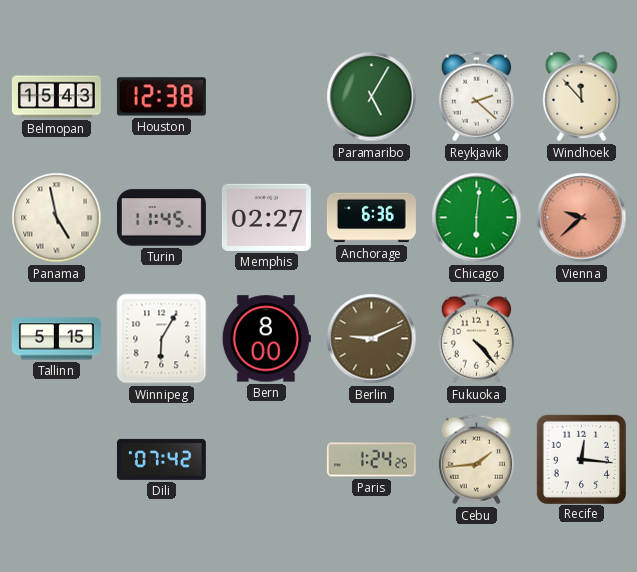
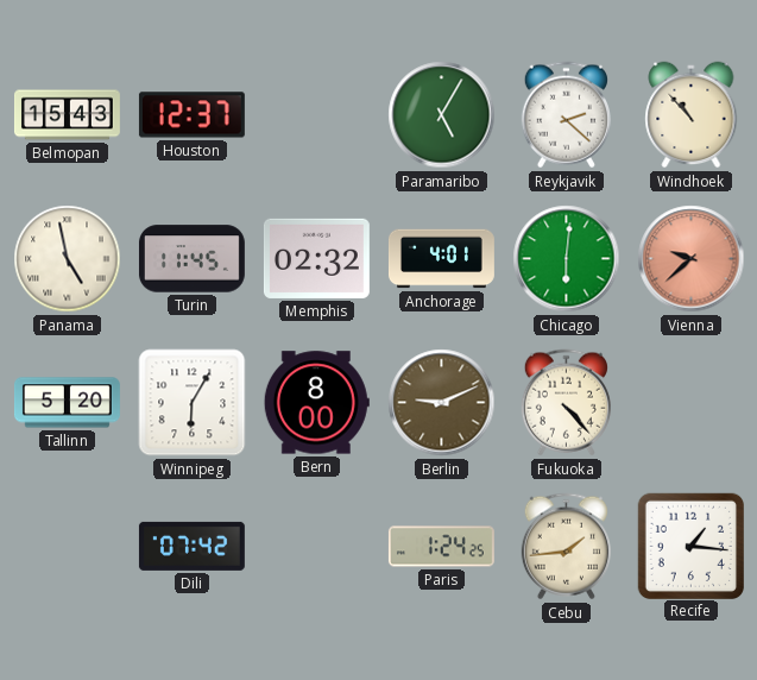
Houston: 12:38 -> 12:37 (191, 115)
Windhoek: 11:53 -> 10:53 (692, 115)
Memphis: 02:27 -> 02:32 (316, 258)
Anchorage: 6:36 -> 4:01 (441, 259)
Tallinn: 5:15 -> 5:20 (67, 403)
Recife: 12:16 -> 1:16 (690, 546)
